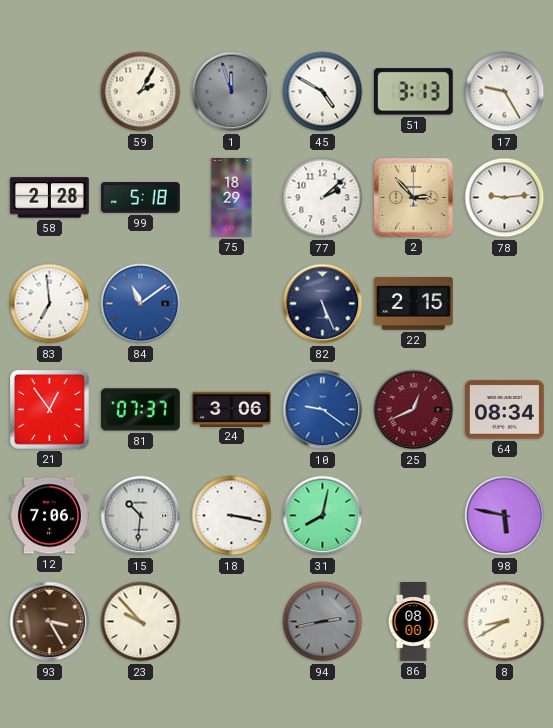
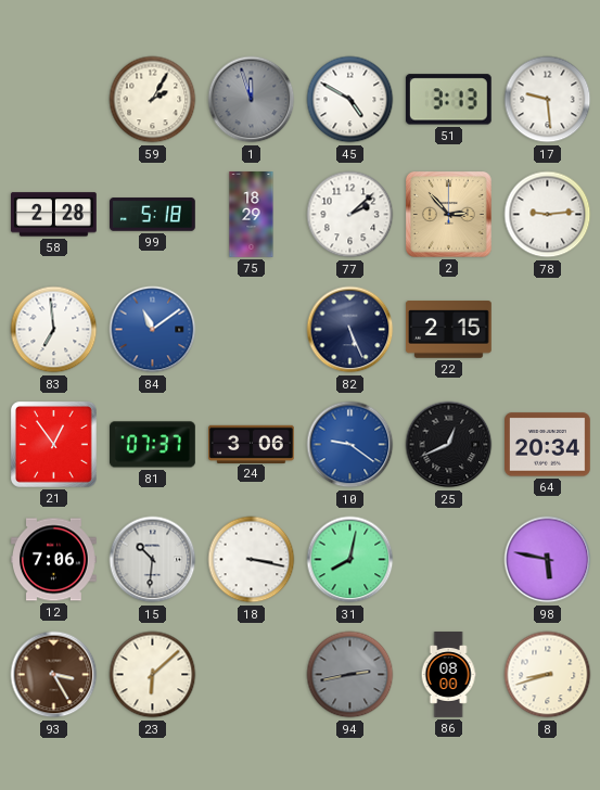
17: 9:25 -> 9:29 (548, 100)
25 dial: burgundy -> black (449, 445)
64: 08:34 -> 20:34 (548, 445)
23: 9:53 -> 6:08 (153, 675)
8: 8:40 -> 8:42 (548, 675)
